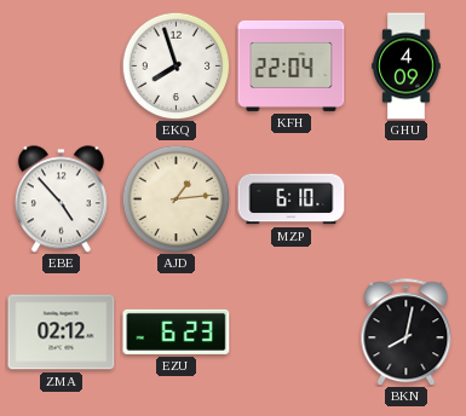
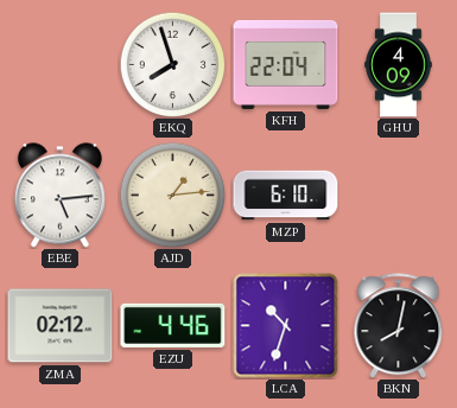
EBE: 4:53 -> 5:14 (59, 196)
EZU: 6:23 -> 4:46 (173, 325)
LCA: none -> 10:33 (286, 326)
